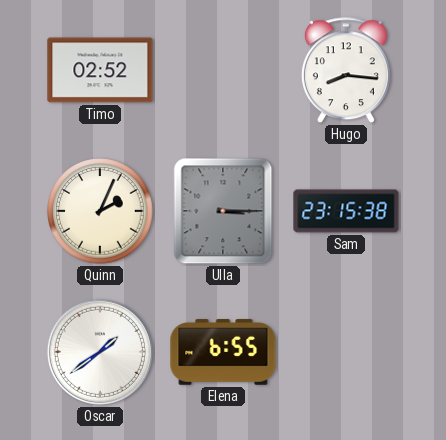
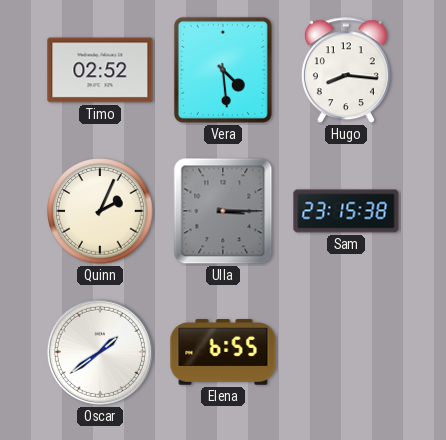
Vera: none -> 4:29 (223, 70)
